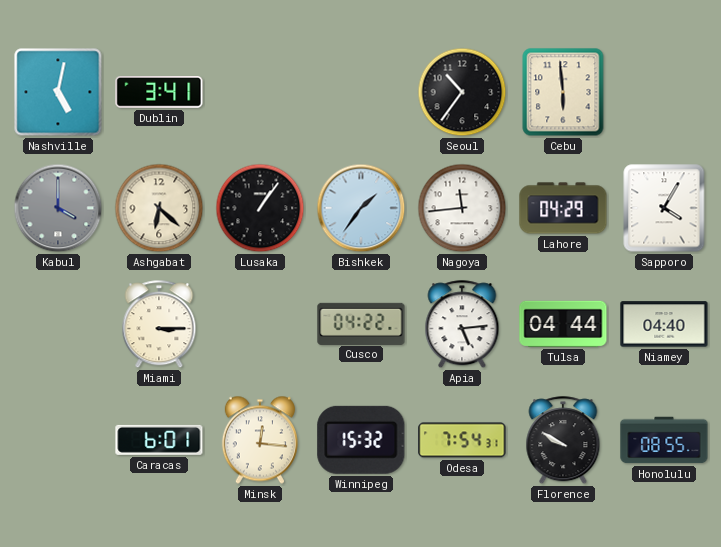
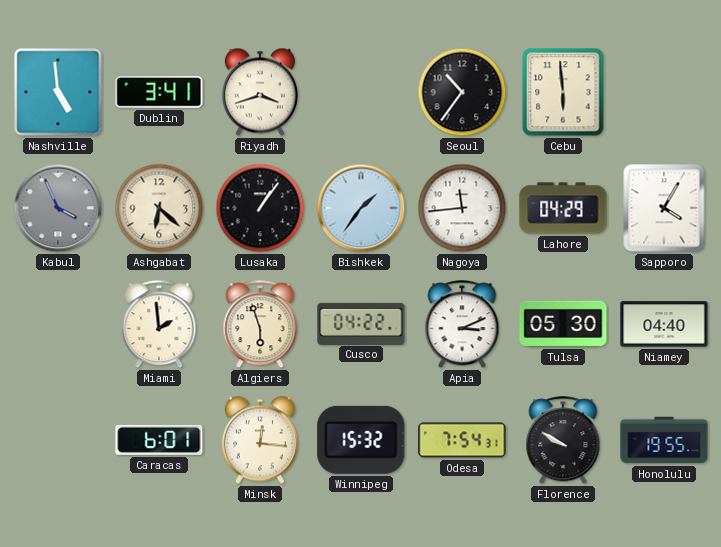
Nashville: 5:02 -> 4:59 (58, 92)
Riyadh: none -> 3:42 (260, 92)
Kabul: 4:00 -> 3:56 (58, 208)
Miami: 3:15 -> 1:59 (159, 325)
Algiers: none -> 5:57 (260, 325)
Apia: 5:14 -> 3:11 (462, 325)
Tulsa: 04:44 -> 05:30 (563, 324)
Honolulu: 08:55 -> 19:55 (664, 440)
